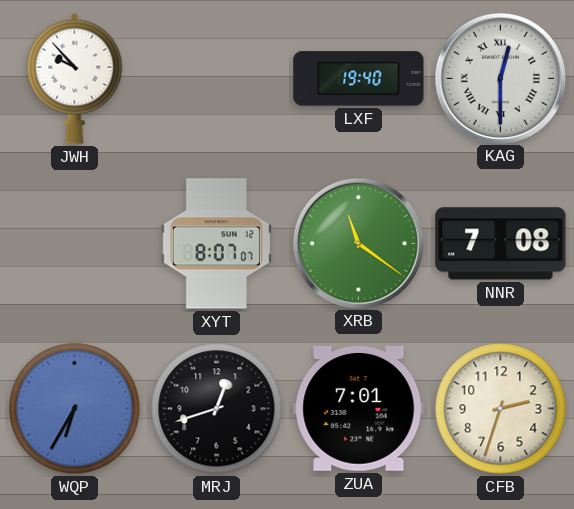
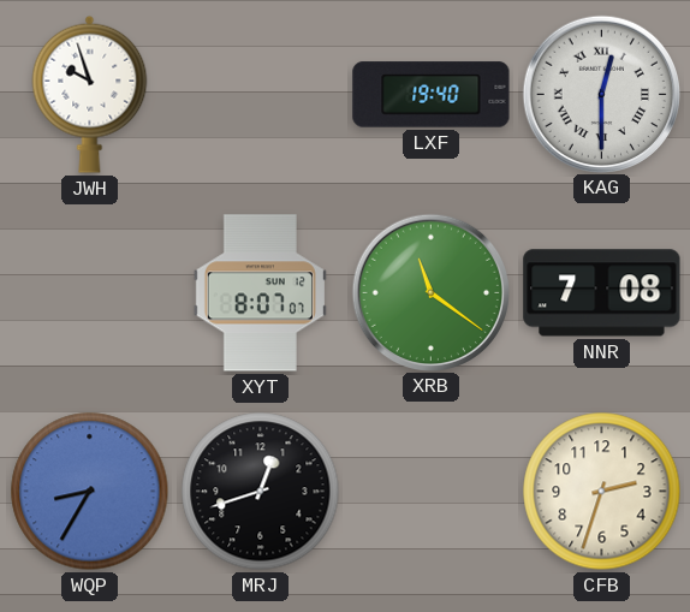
JWH: 9:53 -> 9:57 (90, 94)
WQP: 6:35 -> 8:35 (90, 492)
ZUA: 7:01 -> none (359, 408)
